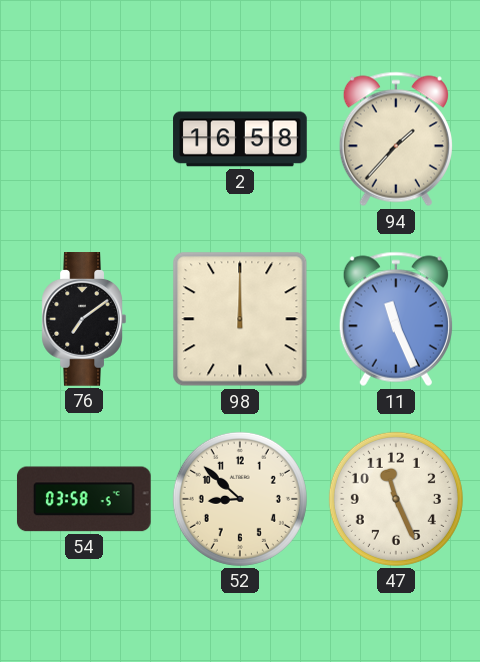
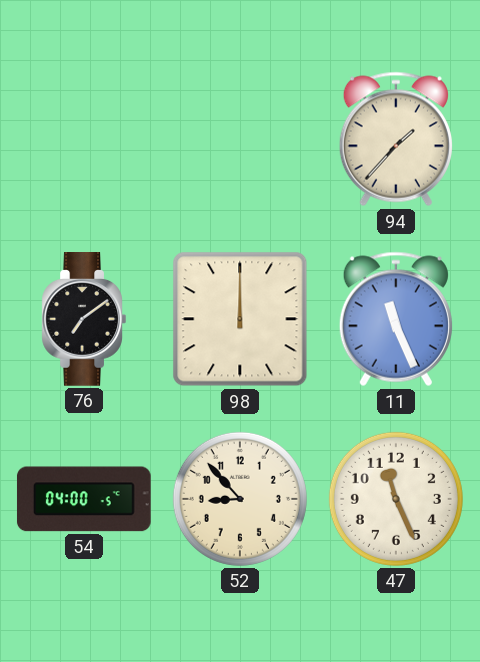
2: 16:58 -> none (240, 139)
54: 03:58 -> 04:00 (84, 499)
52: 8:52 -> 8:53 (240, 499)
